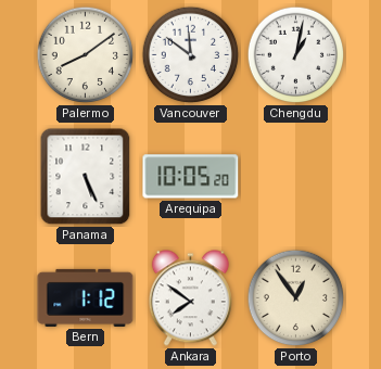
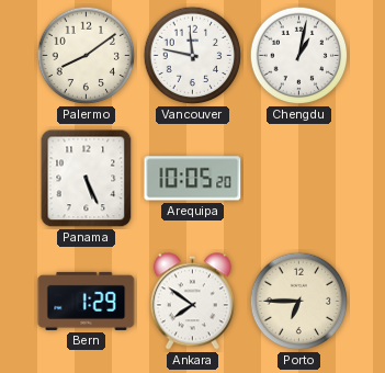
Vancouver: 11:51 -> 11:47 (193, 56)
Bern: 1:12 -> 1:29 (87, 301)
Porto: 12:54 -> 6:45 (299, 302)
